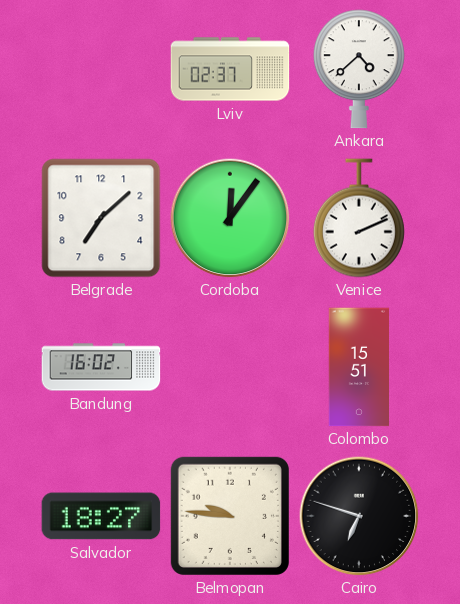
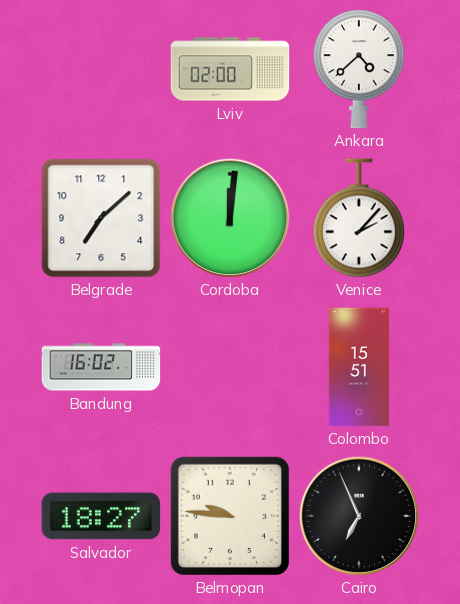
Lviv: 02:37 -> 02:00 (230, 69)
Cordoba: 12:06 -> 12:01 (230, 218)
Venice: 2:11 -> 2:07 (359, 218)
Cairo: 6:48 -> 6:56 (359, 516)
